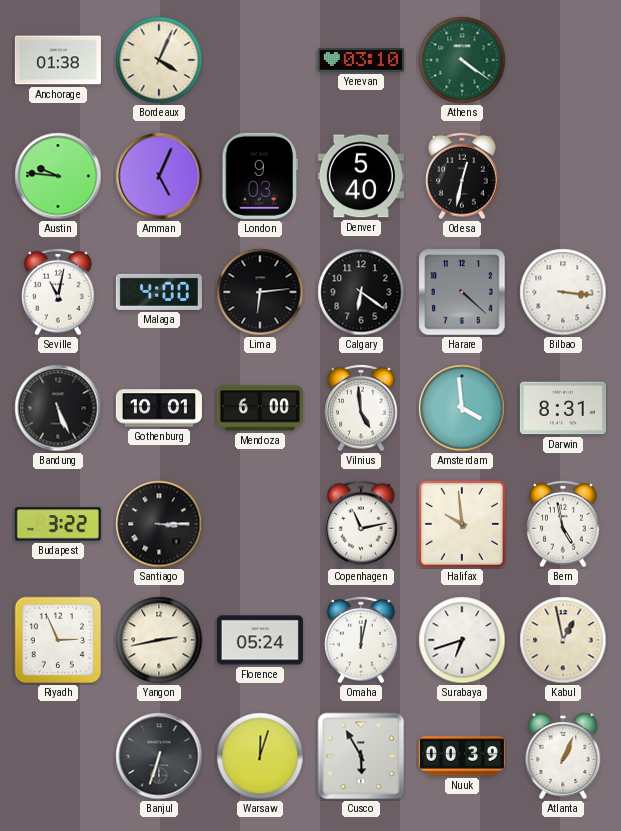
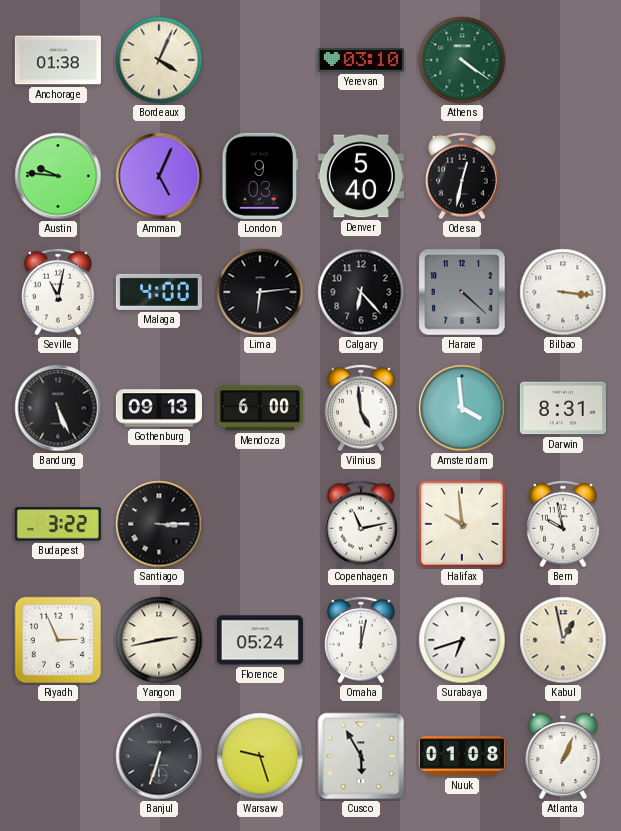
Calgary: 6:21 -> 6:23 (361, 292)
Gothenburg: 10:01 -> 09:13 (159, 408)
Bern: 4:58 -> 9:58 (563, 524)
Warsaw: 12:03 -> 9:27 (260, 756)
Nuuk: 00:39 -> 01:08 (462, 756)
